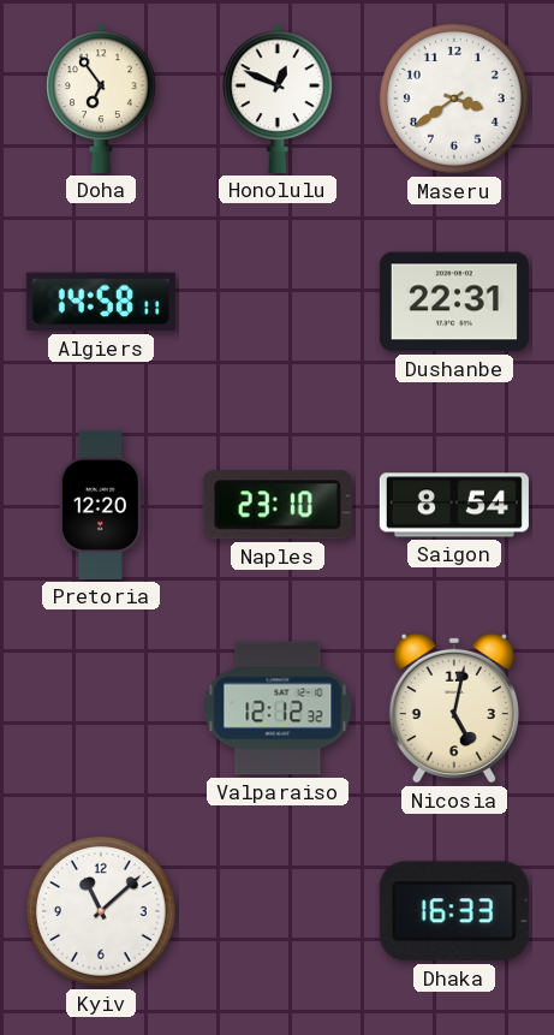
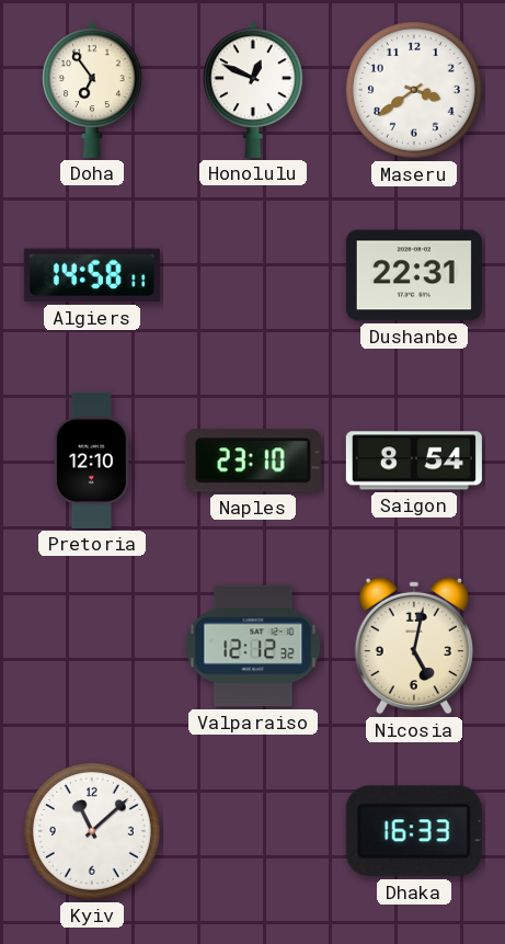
Pretoria: 12:20 -> 12:10 (92, 460)
